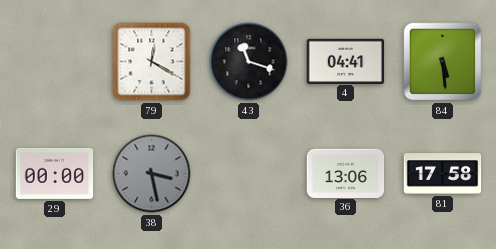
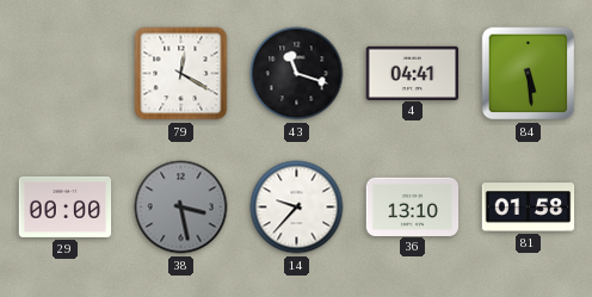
14: none -> 9:37 (297, 208)
36: 13:06 -> 13:10 (413, 206)
81: 17:58 -> 01:58 (529, 208)
